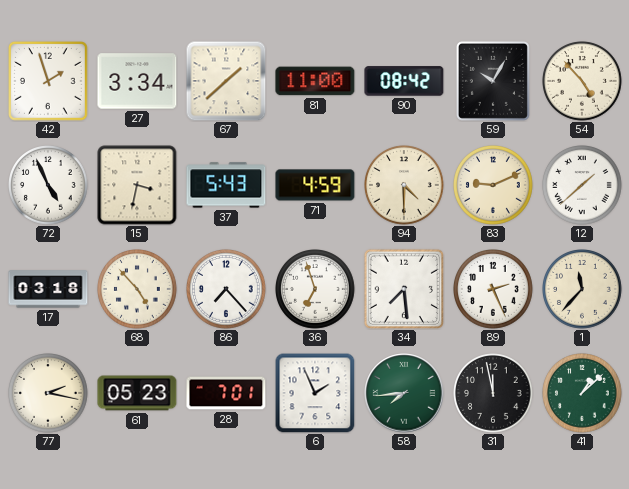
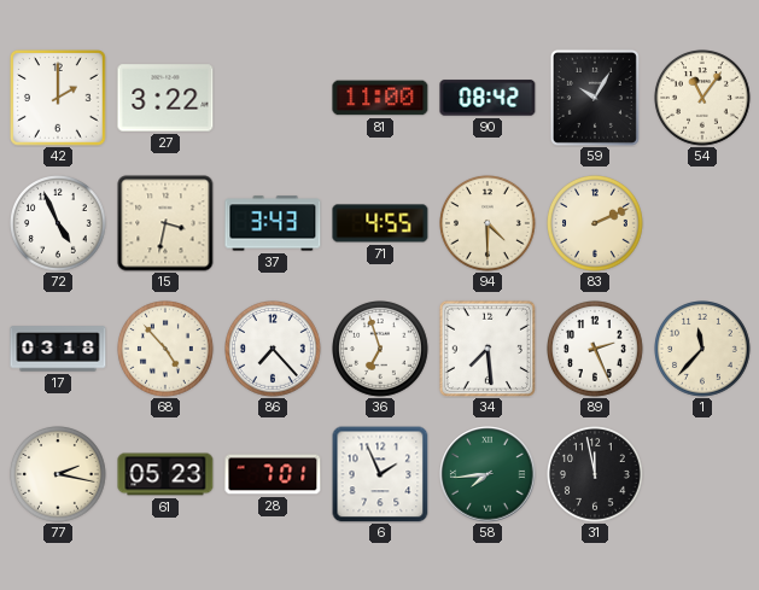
42: 1:57 -> 2:00 (59, 99)
27: 3:34 -> 3:22 (165, 98)
67: 1:38 -> none (226, 81)
54: 4:53 -> 11:06 (703, 99)
37: 5:43 -> 3:43 (273, 223)
71: 4:59 -> 4:55 (380, 223)
83: 9:11 -> 2:11 (596, 224)
12: 1:38 -> none (583, 186)
41: 1:08 -> none (583, 394)
